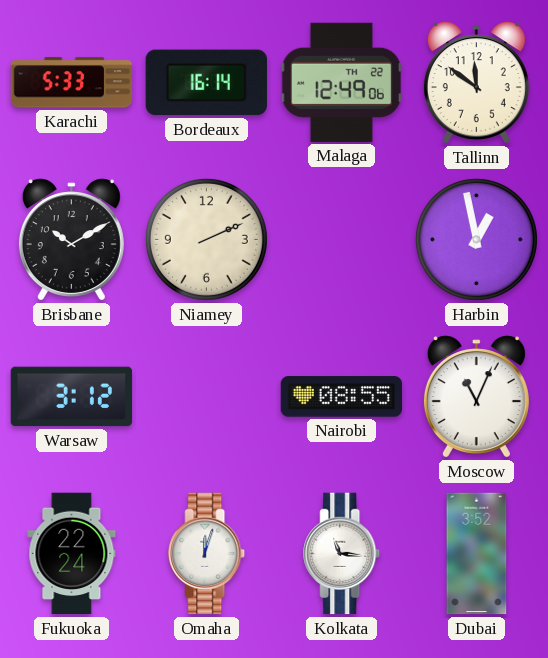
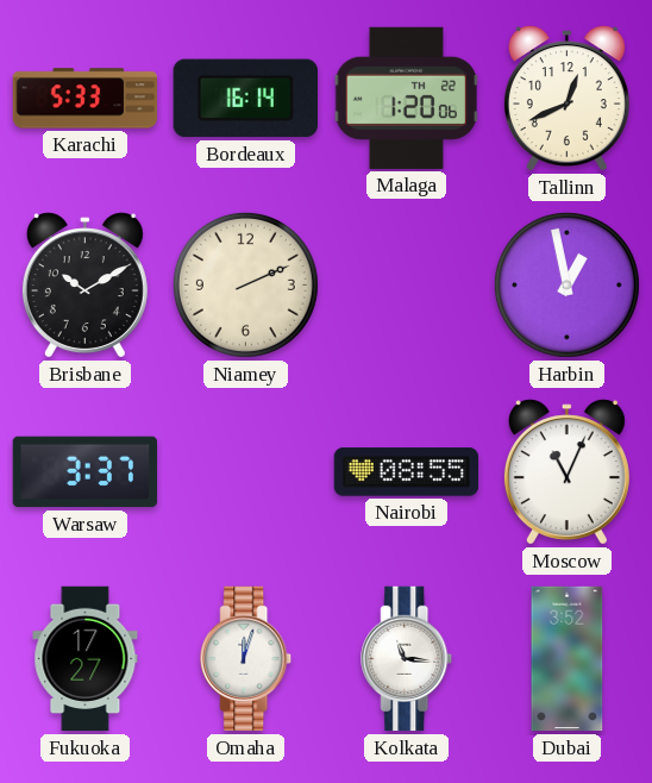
Malaga: 12:49 -> 1:20 (406, 98)
Tallinn: 11:51 -> 12:41 (566, 99)
Warsaw: 3:12 -> 3:37 (86, 472)
Fukuoka: 22:24 -> 17:27 (86, 659)
